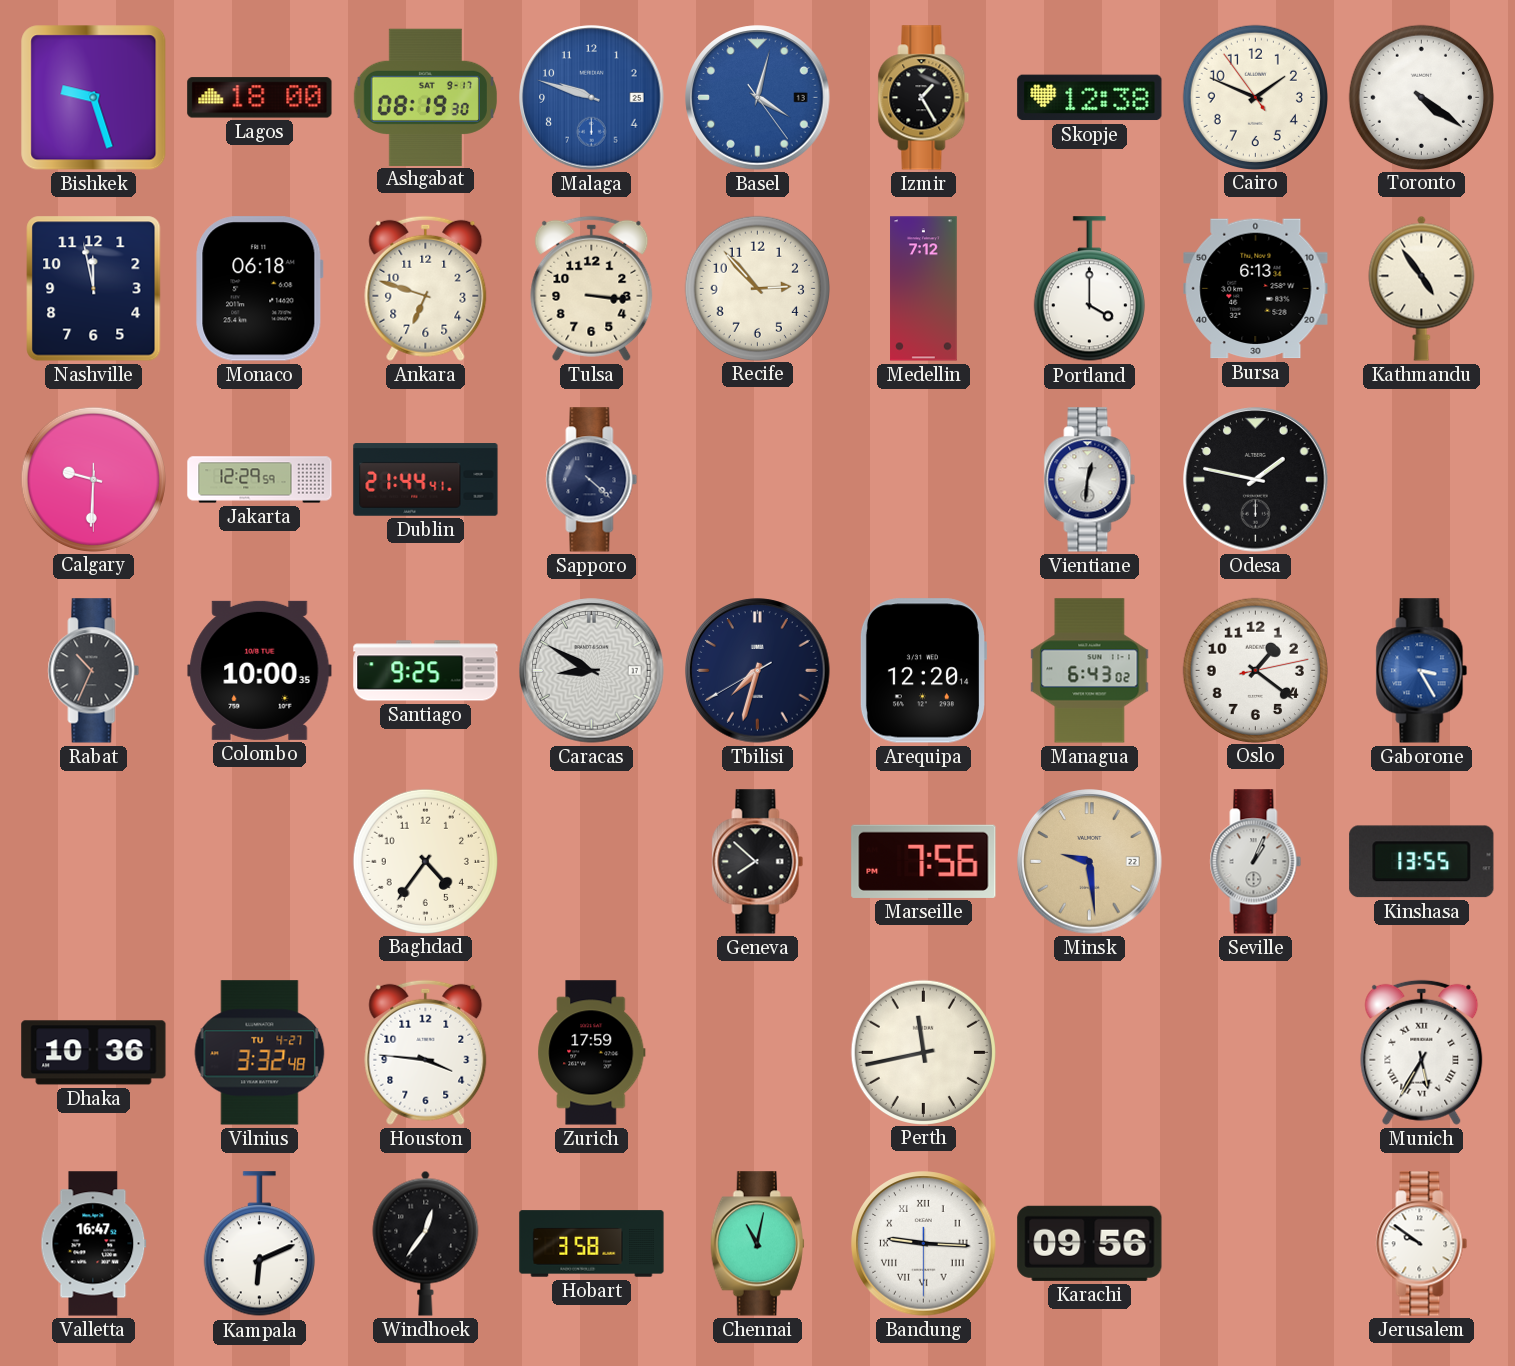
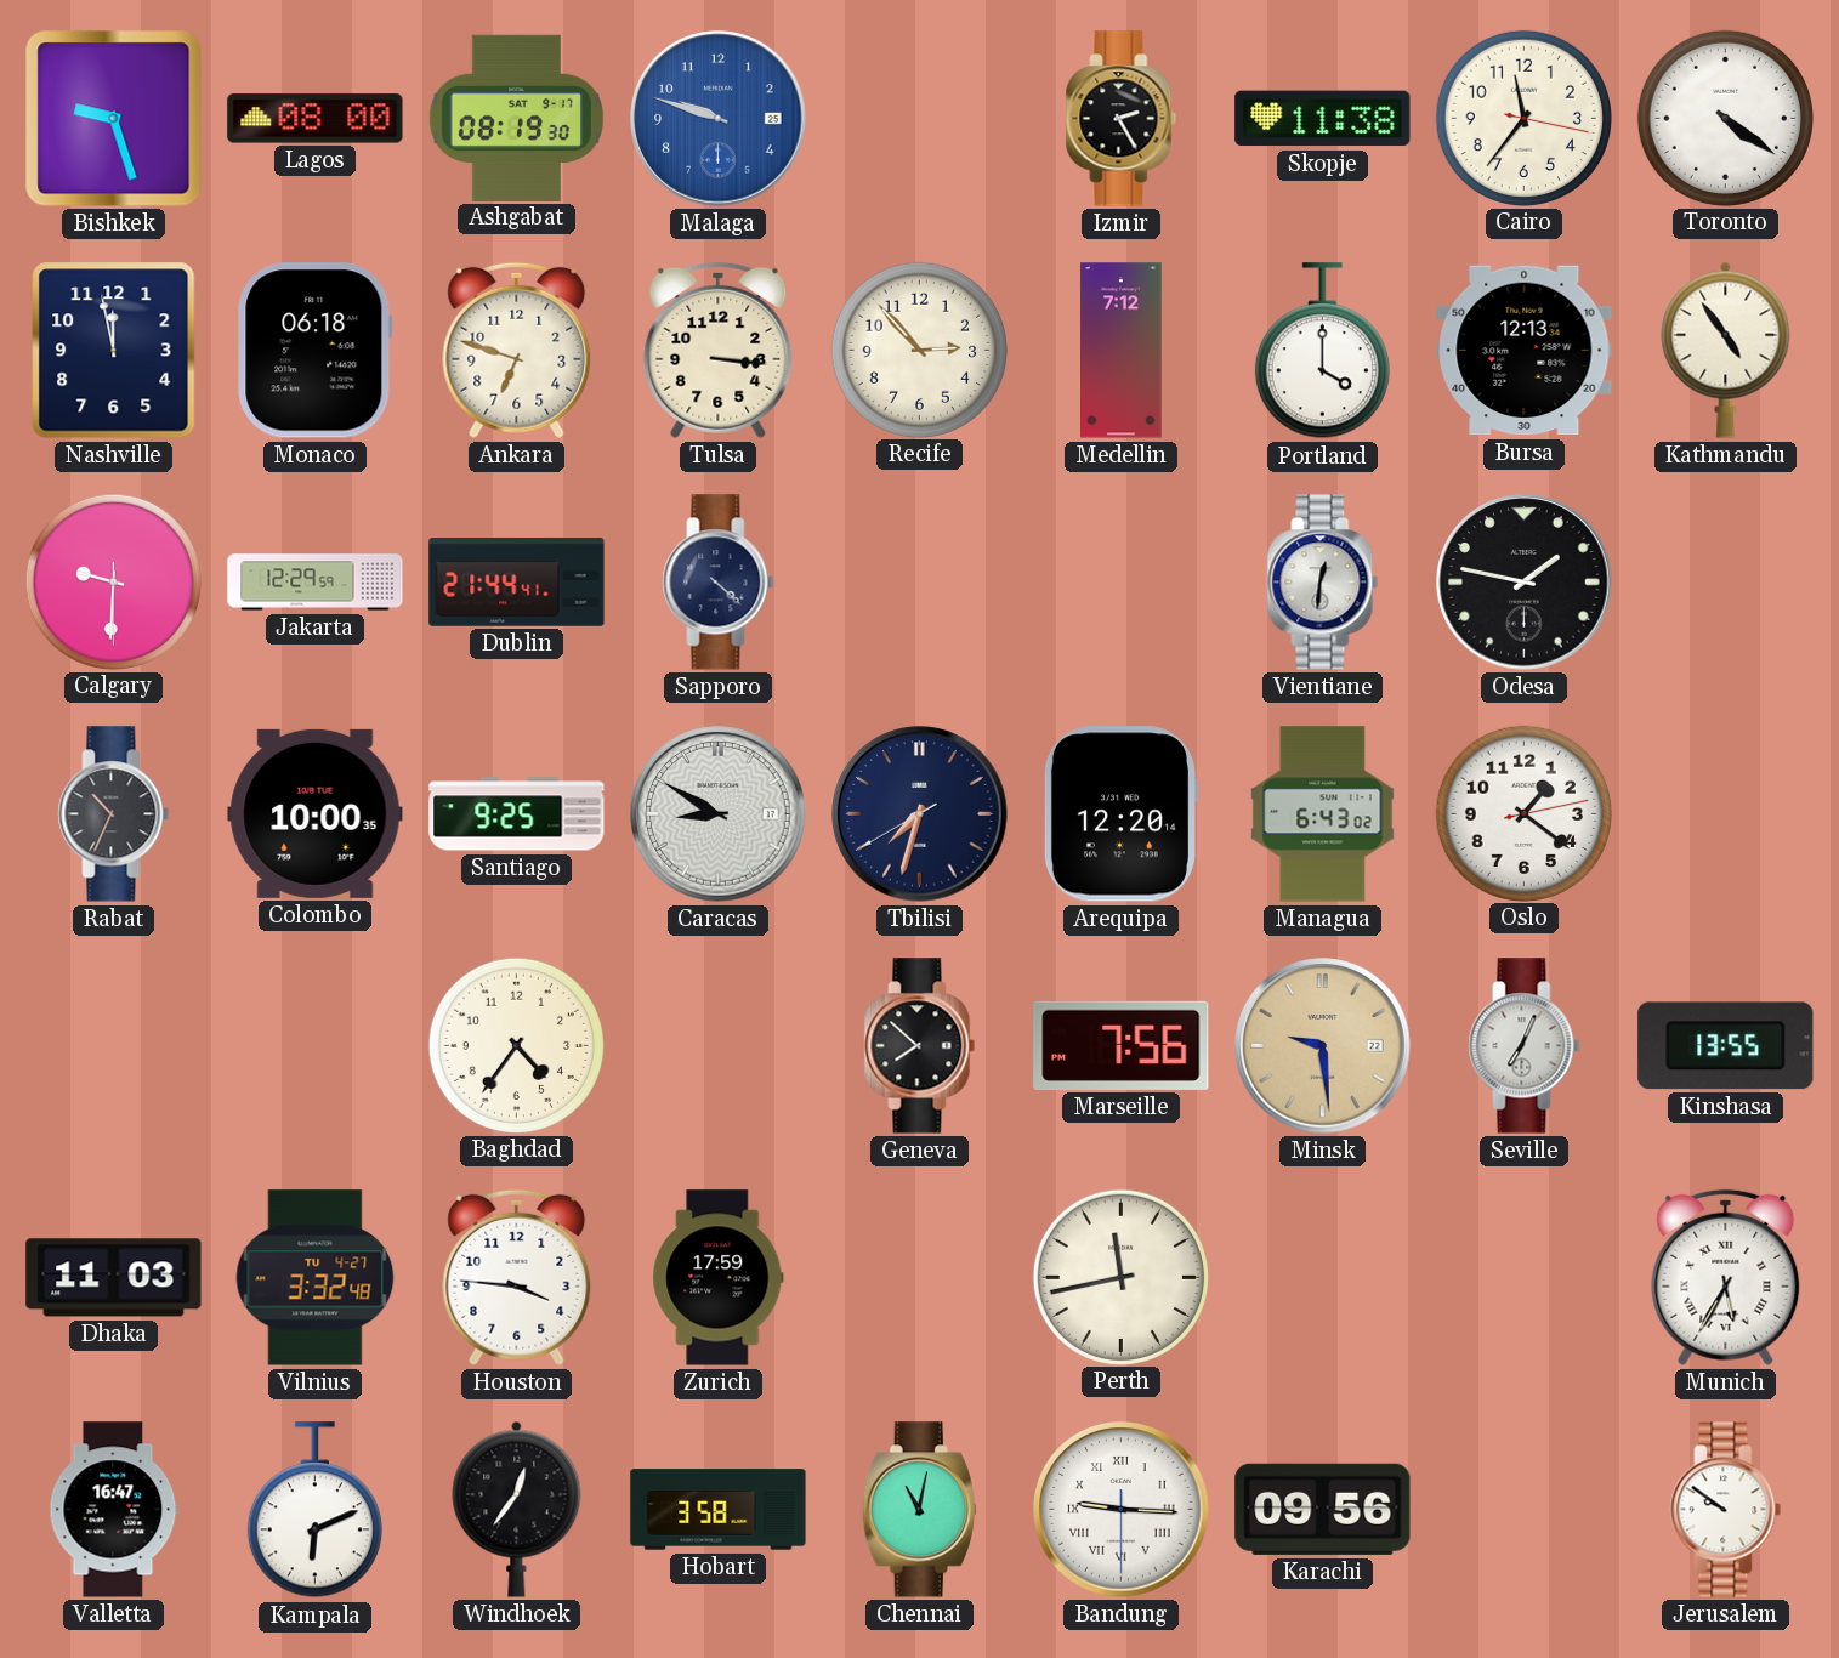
Lagos: 18:00 -> 08:00 (316, 119)
Basel: 4:02 -> none (758, 98)
Izmir: 1:25 -> 2:25 (1122, 119)
Skopje: 12:38 -> 11:38 (1323, 119)
Cairo: 1:48 -> 11:36 (1523, 118)
Bursa: 6:13 -> 12:13 (1525, 351)
Gaborone: 3:25 -> none (1422, 671)
Seville: 1:04 -> 7:04 (1525, 1046)
Dhaka: 10:36 -> 11:03 (114, 1278)
